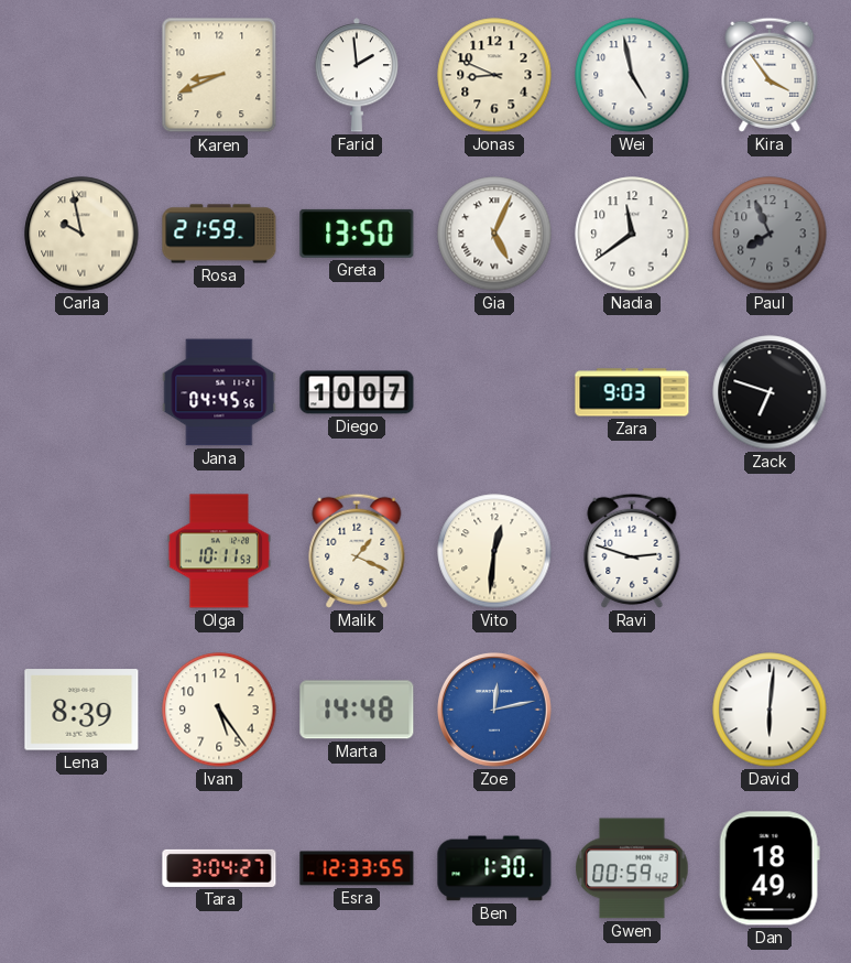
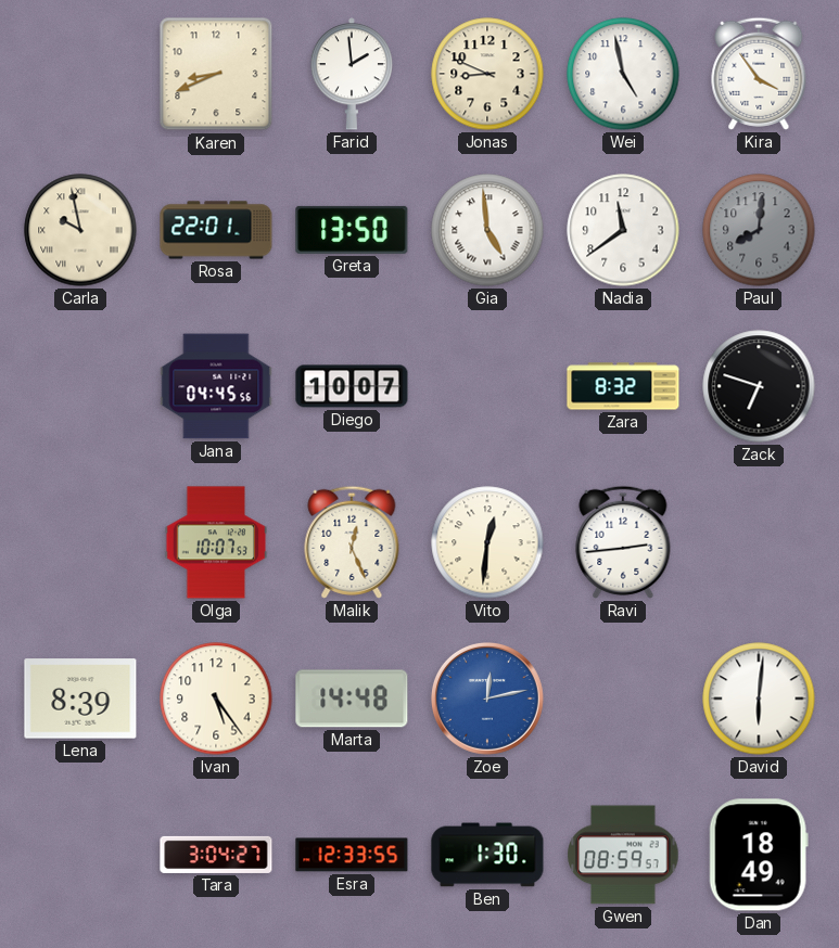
Rosa: 21:59 -> 22:01 (216, 230)
Gia: 5:04 -> 4:59 (487, 230)
Paul: 7:56 -> 8:01 (759, 230)
Zara: 9:03 -> 8:32 (623, 386)
Olga: 10:11 -> 10:07 (216, 542)
Malik: 1:19 -> 12:26 (352, 542)
Ravi: 2:48 -> 2:44 (623, 542)
Gwen: 00:59 -> 08:59 (623, 855)
